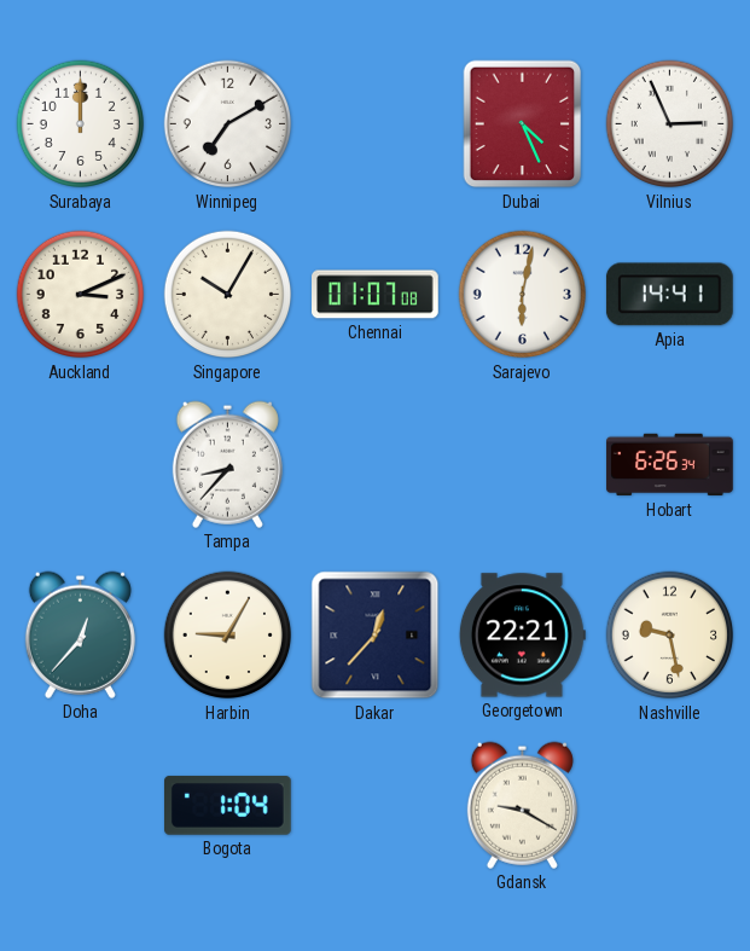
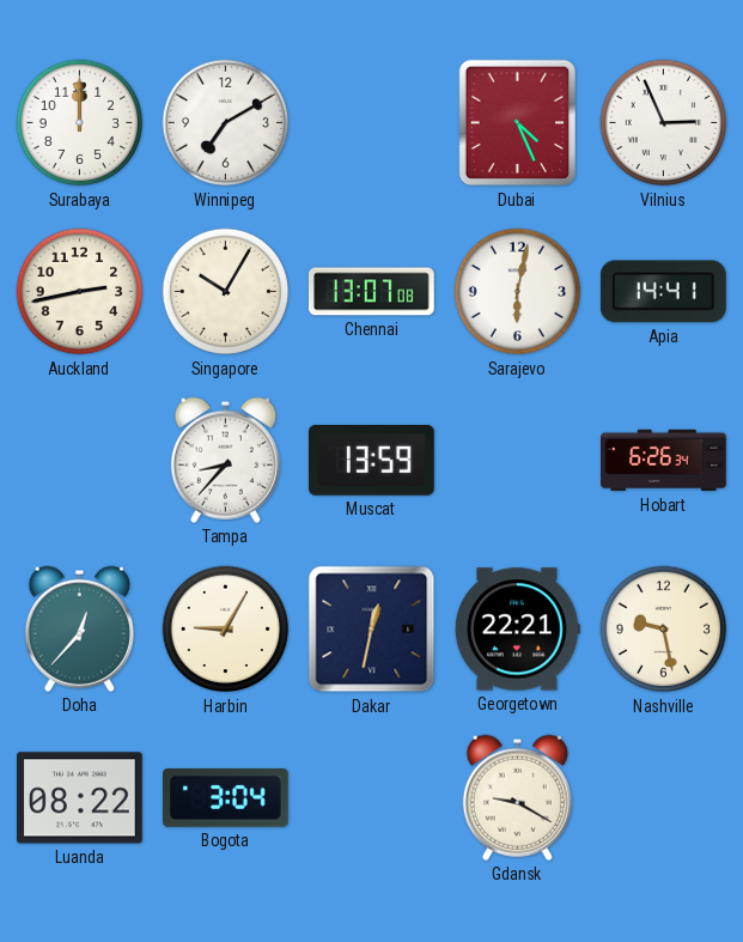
Auckland: 3:11 -> 2:43 (80, 292)
Chennai: 01:07 -> 13:07 (372, 292)
Muscat: none -> 13:59 (372, 461)
Dakar: 12:37 -> 12:32 (372, 630)
Luanda: none -> 08:22 (80, 798)
Bogota: 1:04 -> 3:04 (226, 798)
